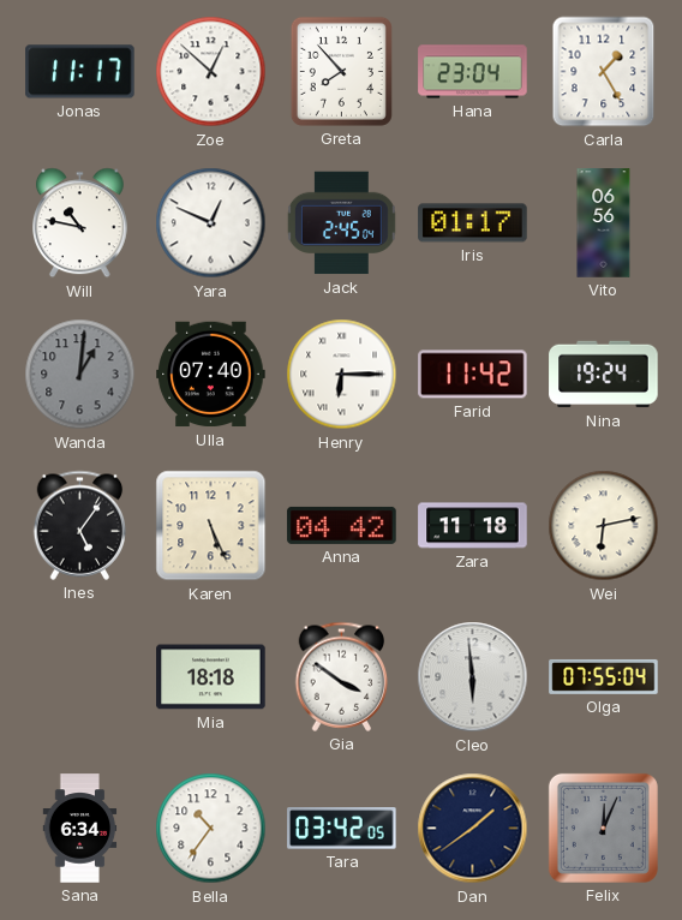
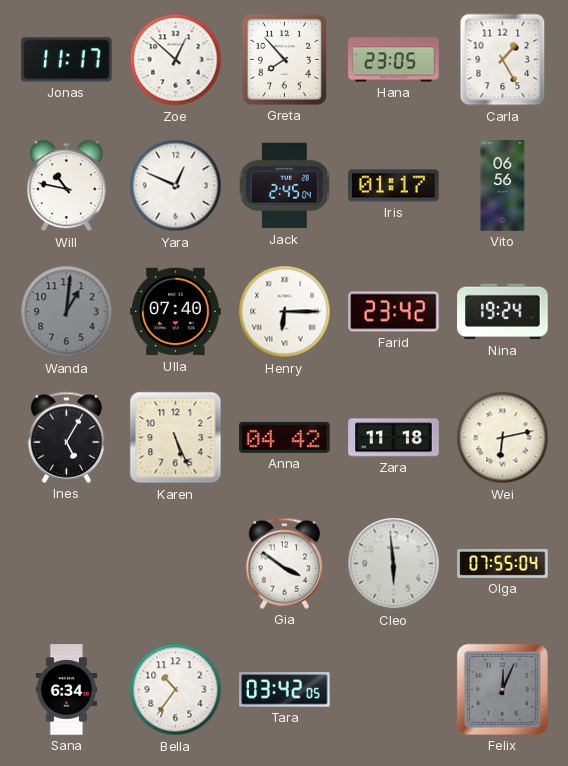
Hana: 23:04 -> 23:05 (394, 60)
Farid: 11:42 -> 23:42 (394, 312)
Ines: 5:06 -> 5:05 (67, 437)
Mia: 18:18 -> none (211, 677)
Dan: 1:39 -> none (473, 829)
